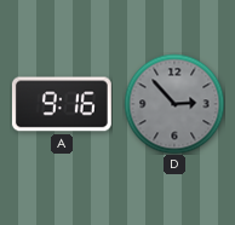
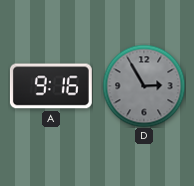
D: 2:53 -> 2:55 (144, 86)
